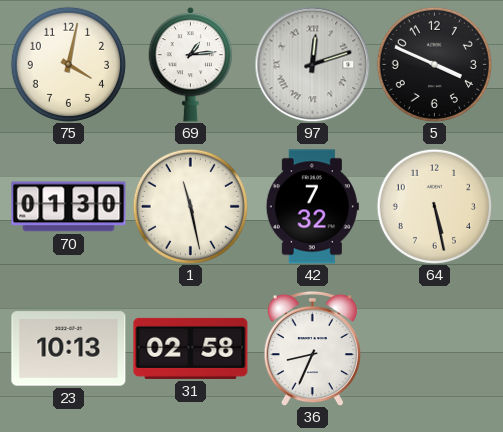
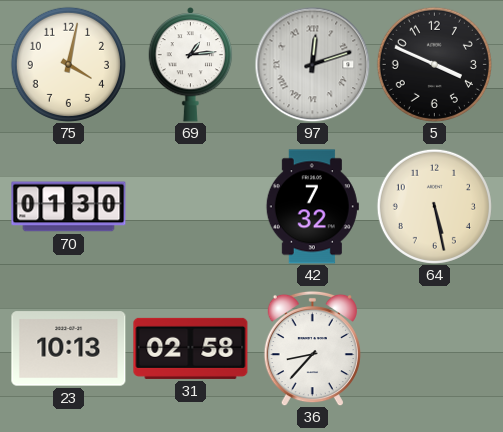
1: 11:28 -> none (190, 206)
36: 8:34 -> 8:37 (312, 348)
